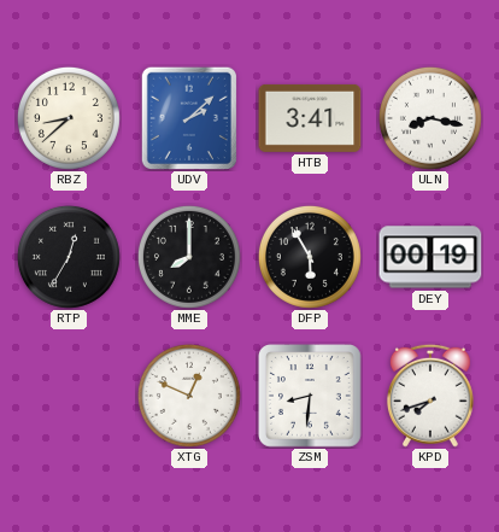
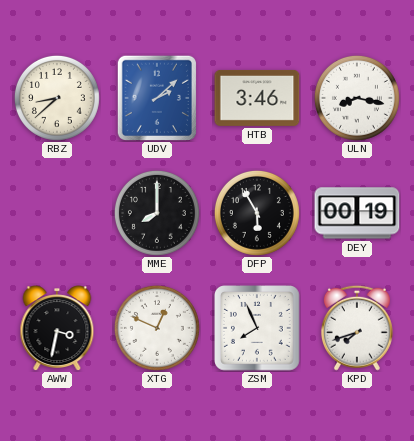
HTB: 3:41 -> 3:46 (257, 98)
RTP: 12:35 -> none (69, 257)
AWW: none -> 3:32 (57, 328)
ZSM: 8:31 -> 7:56 (258, 329)
